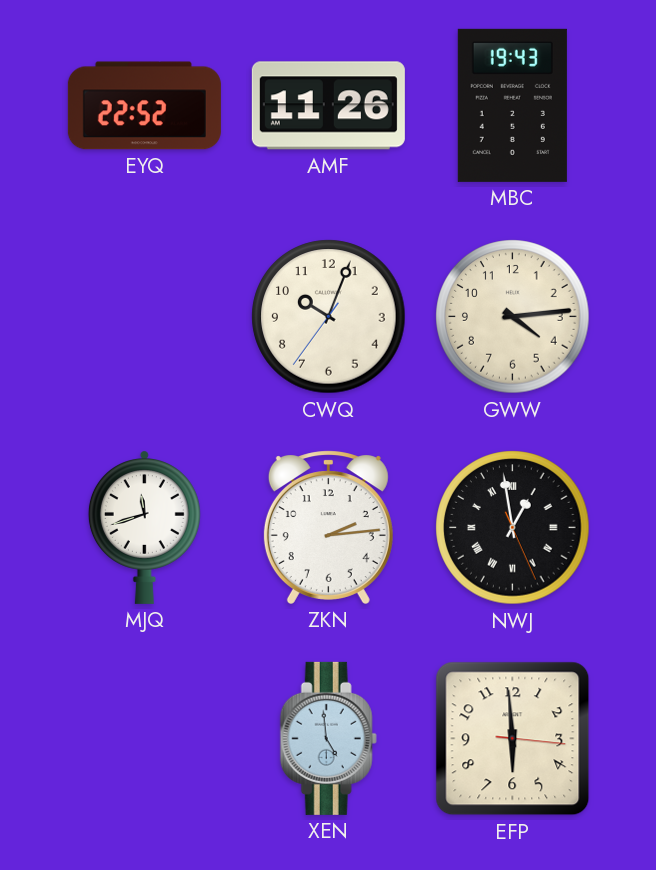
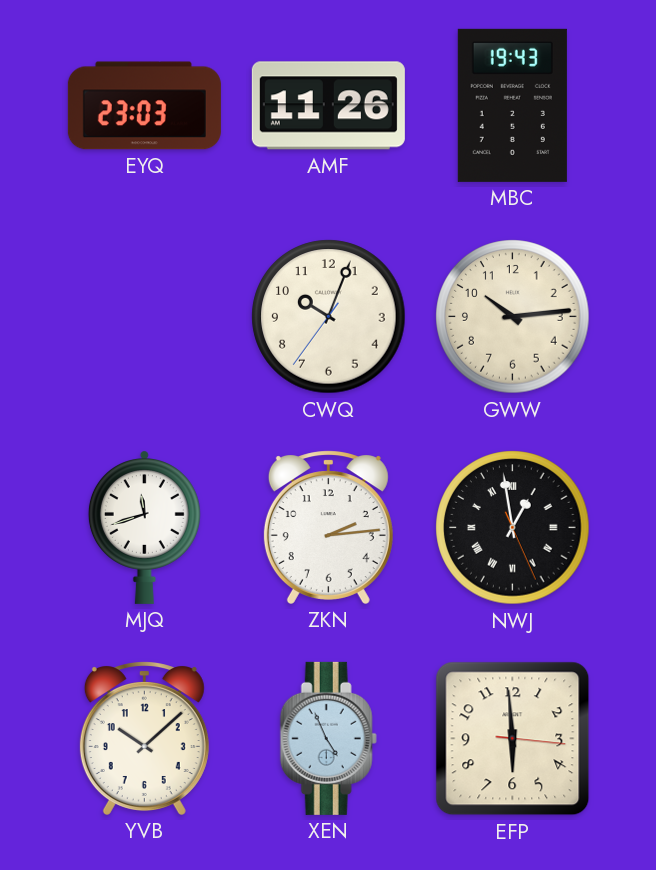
EYQ: 22:52 -> 23:03 (144, 106)
GWW: 4:14 -> 10:14 (513, 317)
YVB: none -> 10:08 (144, 738)
XEN: 4:59 -> 4:56 (328, 738)
